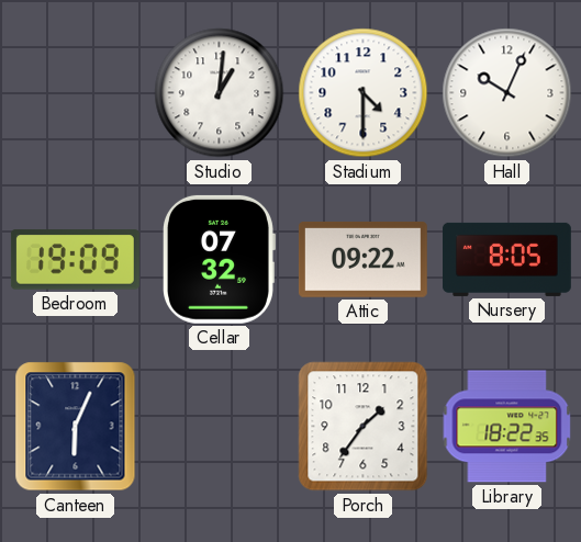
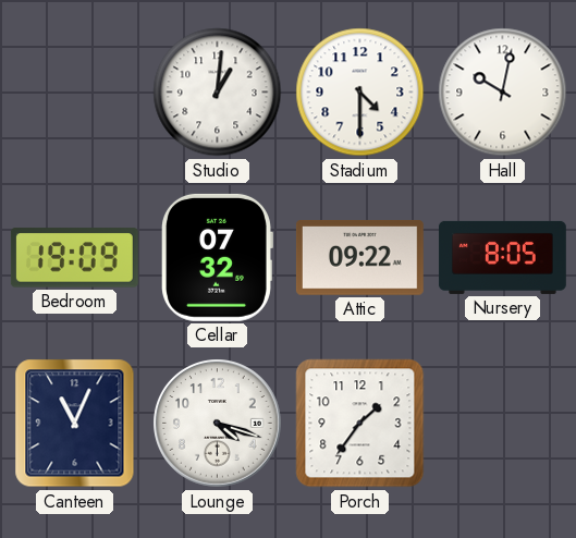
Hall: 10:04 -> 10:02 (503, 93)
Canteen: 6:04 -> 11:04 (75, 424)
Lounge: none -> 4:18 (218, 424)
Library: 18:22 -> none (507, 427)
